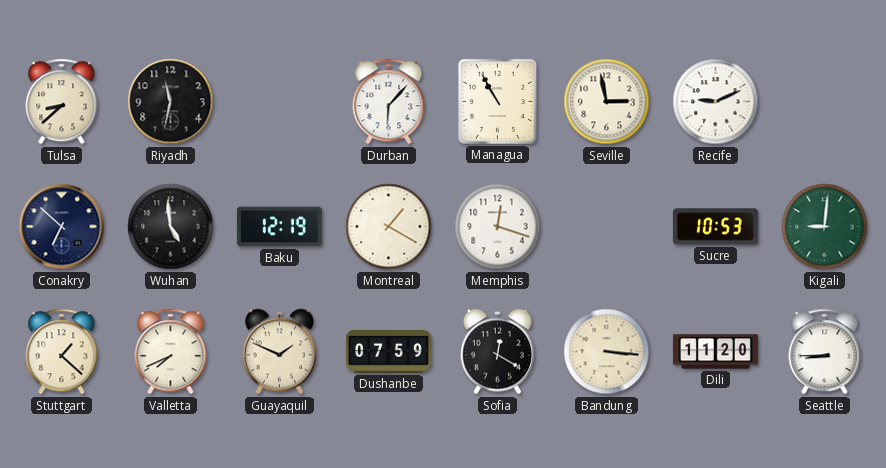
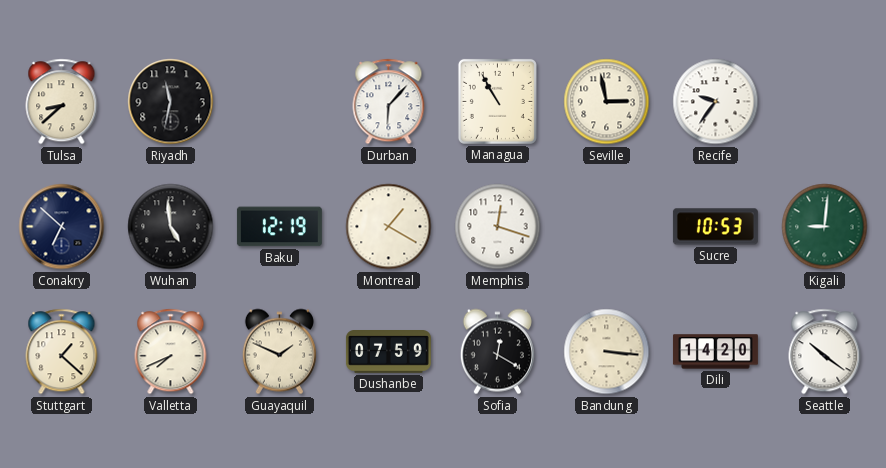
Recife: 9:11 -> 9:36 (716, 102)
Dili: 11:20 -> 14:20 (715, 352)
Seattle: 8:45 -> 10:21 (825, 352)
